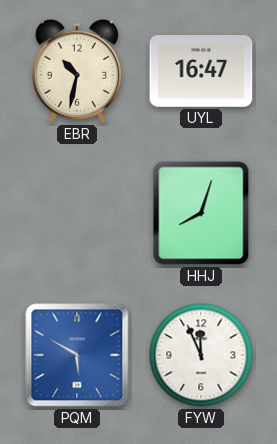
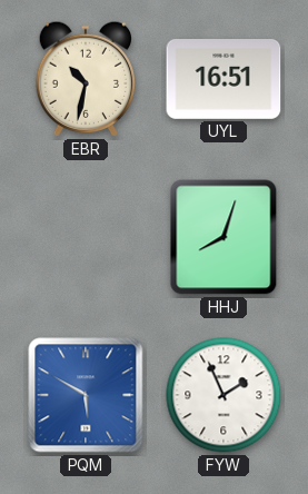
UYL: 16:47 -> 16:51 (223, 80)
FYW: 11:56 -> 1:56 (223, 395)
